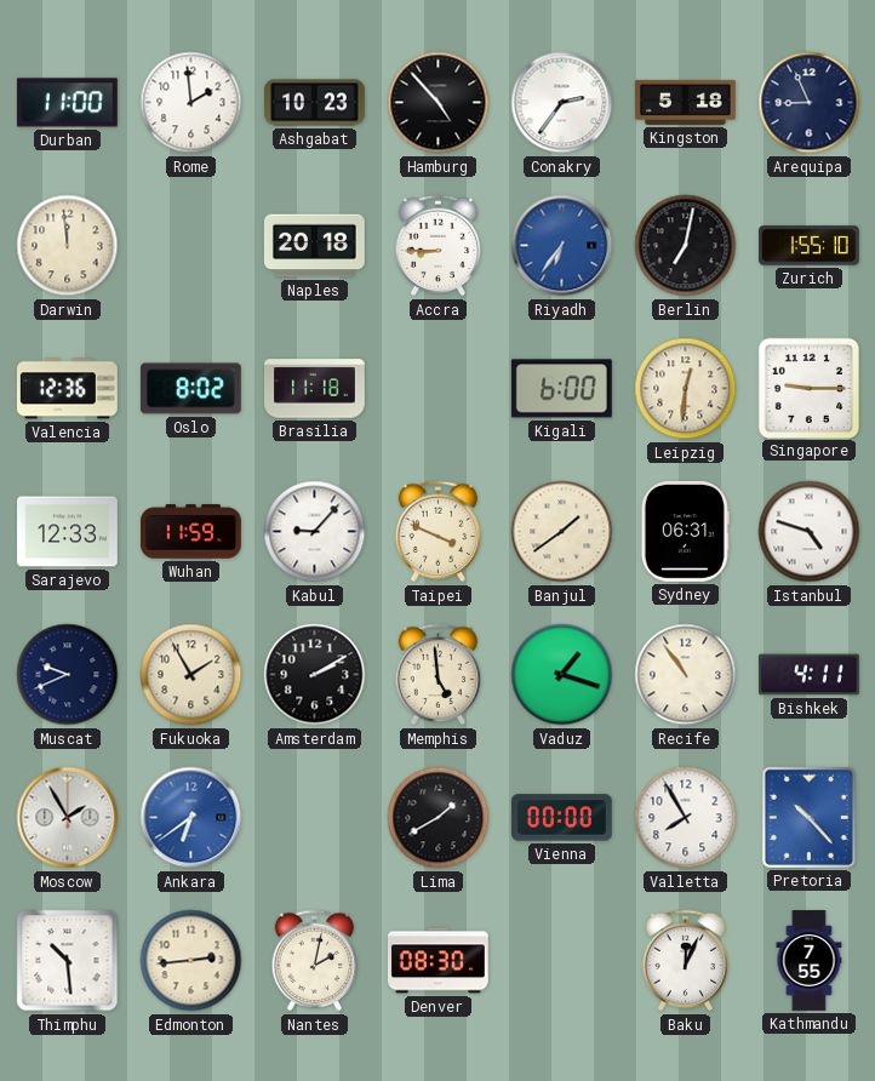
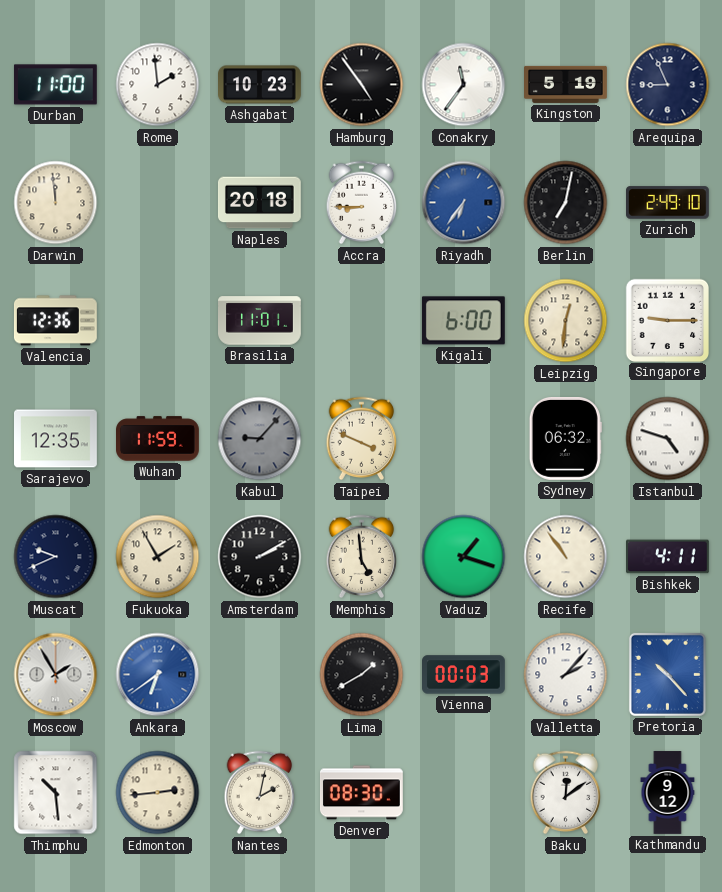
Hamburg: 4:53 -> 4:54 (362, 85)
Conakry: 2:36 -> 11:36 (464, 85)
Kingston: 5:18 -> 5:19 (566, 84)
Zurich: 1:55 -> 2:49 (668, 203)
Oslo: 8:02 -> none (190, 389)
Brasilia: 11:18 -> 11:01 (260, 321)
Sarajevo: 12:33 -> 12:35 (56, 439)
Kabul dial: white -> grey (260, 439)
Banjul: 1:39 -> none (562, 532)
Sydney: 06:31 -> 06:32 (565, 438)
Vienna: 00:00 -> 00:03 (464, 675)
Valletta: 7:55 -> 2:07 (566, 675)
Baku: 12:04 -> 12:09 (566, 793)
Kathmandu: 7:55 -> 9:12 (668, 793)
